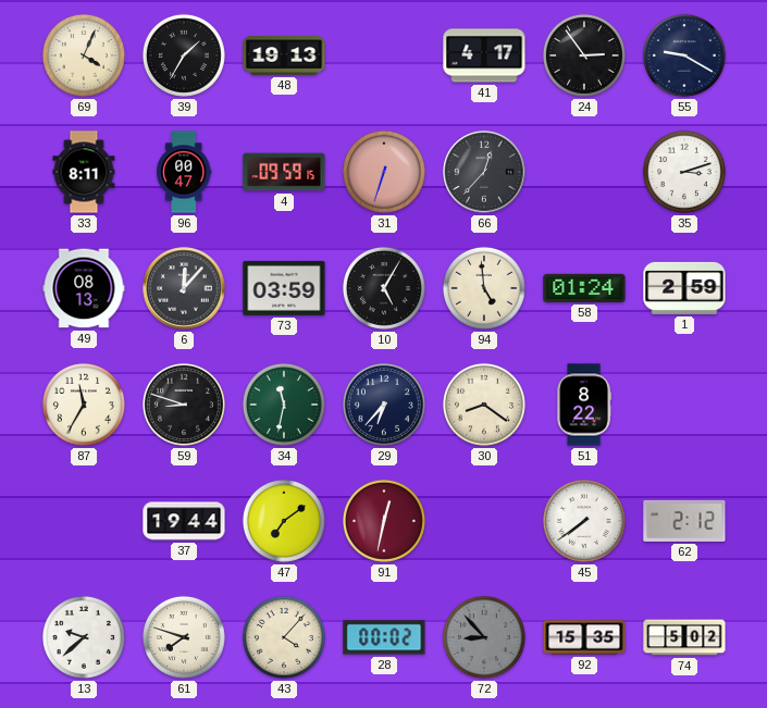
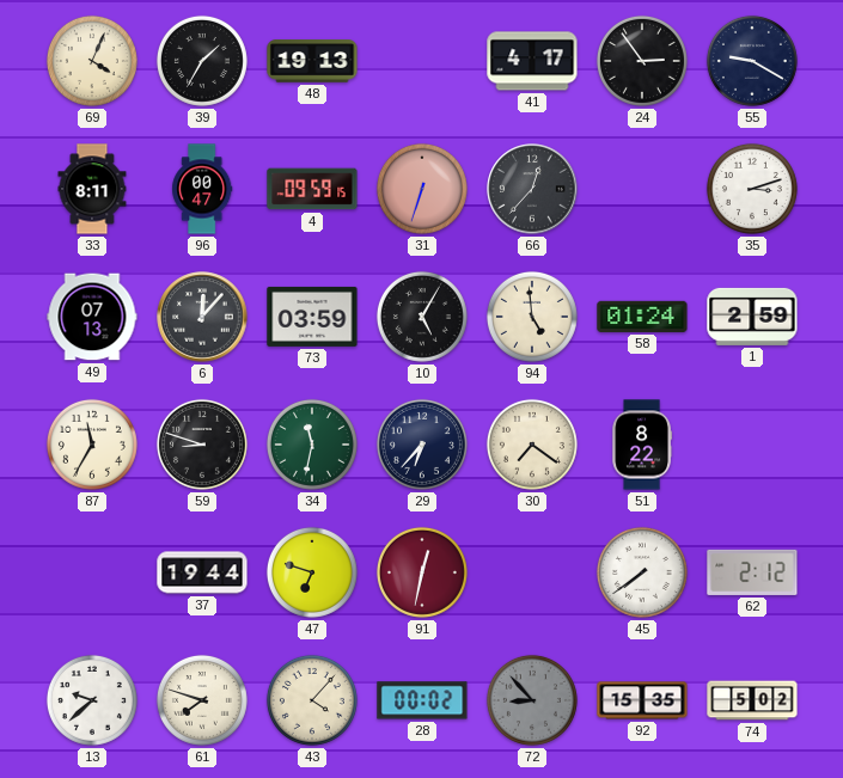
49: 08:13 -> 07:13 (92, 317)
30: 8:21 -> 7:21 (532, 445)
47: 7:09 -> 6:48 (312, 572)
